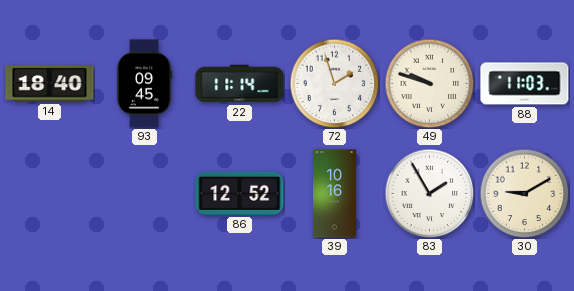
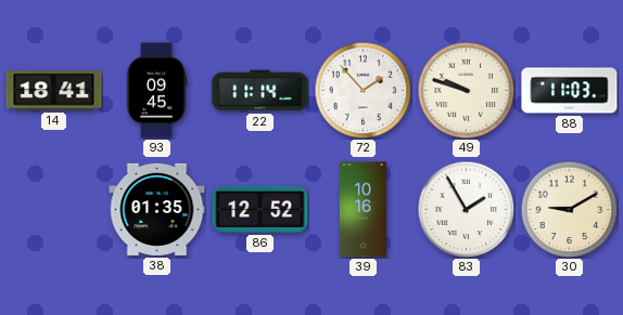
14: 18:40 -> 18:41 (54, 91)
72: 1:57 -> 1:53 (363, 90)
38: none -> 01:35 (157, 209)
